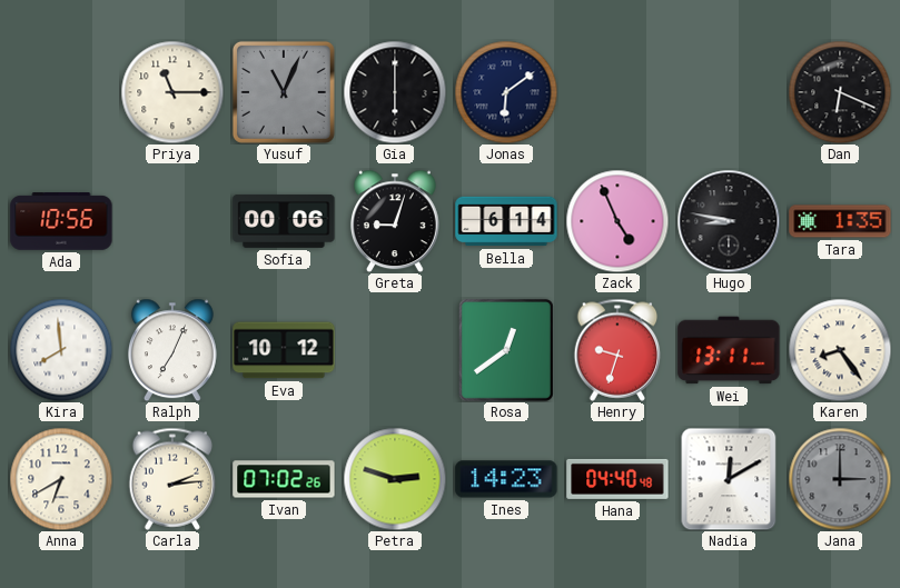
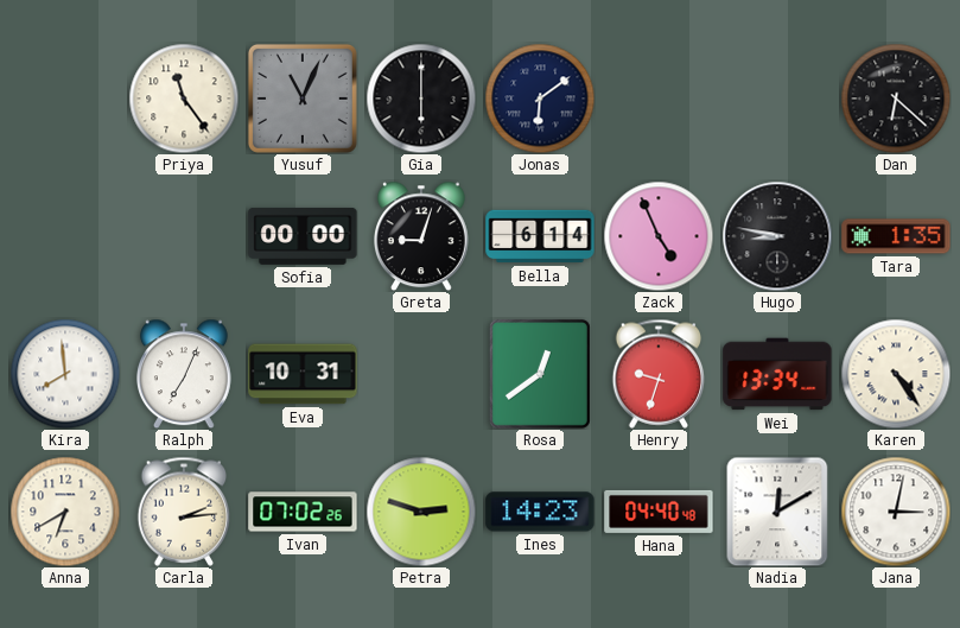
Priya: 11:15 -> 11:24 (184, 99)
Dan: 6:19 -> 6:22 (896, 99)
Ada: 10:56 -> none (61, 221)
Sofia: 00:06 -> 00:00 (303, 236)
Eva: 10:12 -> 10:31 (303, 374)
Wei: 13:11 -> 13:34 (777, 374)
Karen: 8:24 -> 4:24 (896, 374)
Jana: 3:00 -> 3:02 (896, 512)
Jana dial: grey -> white (896, 512)
